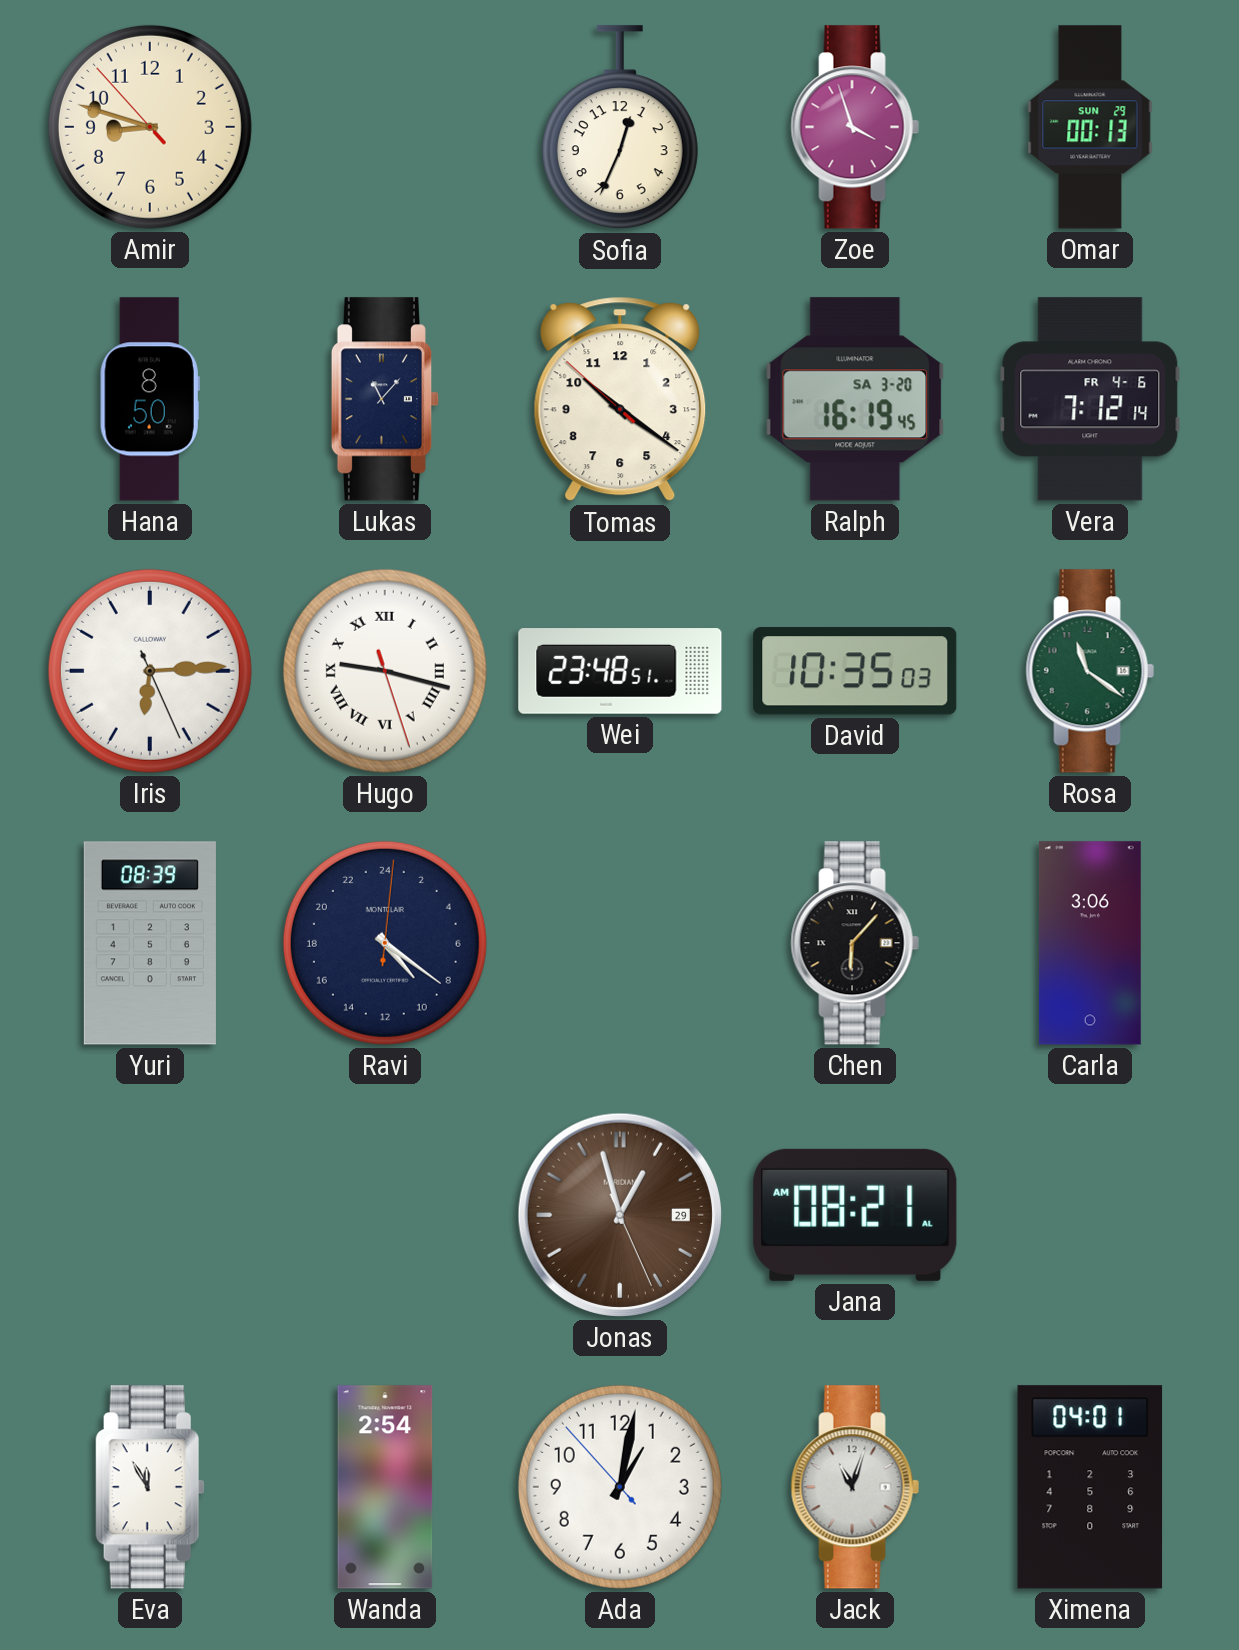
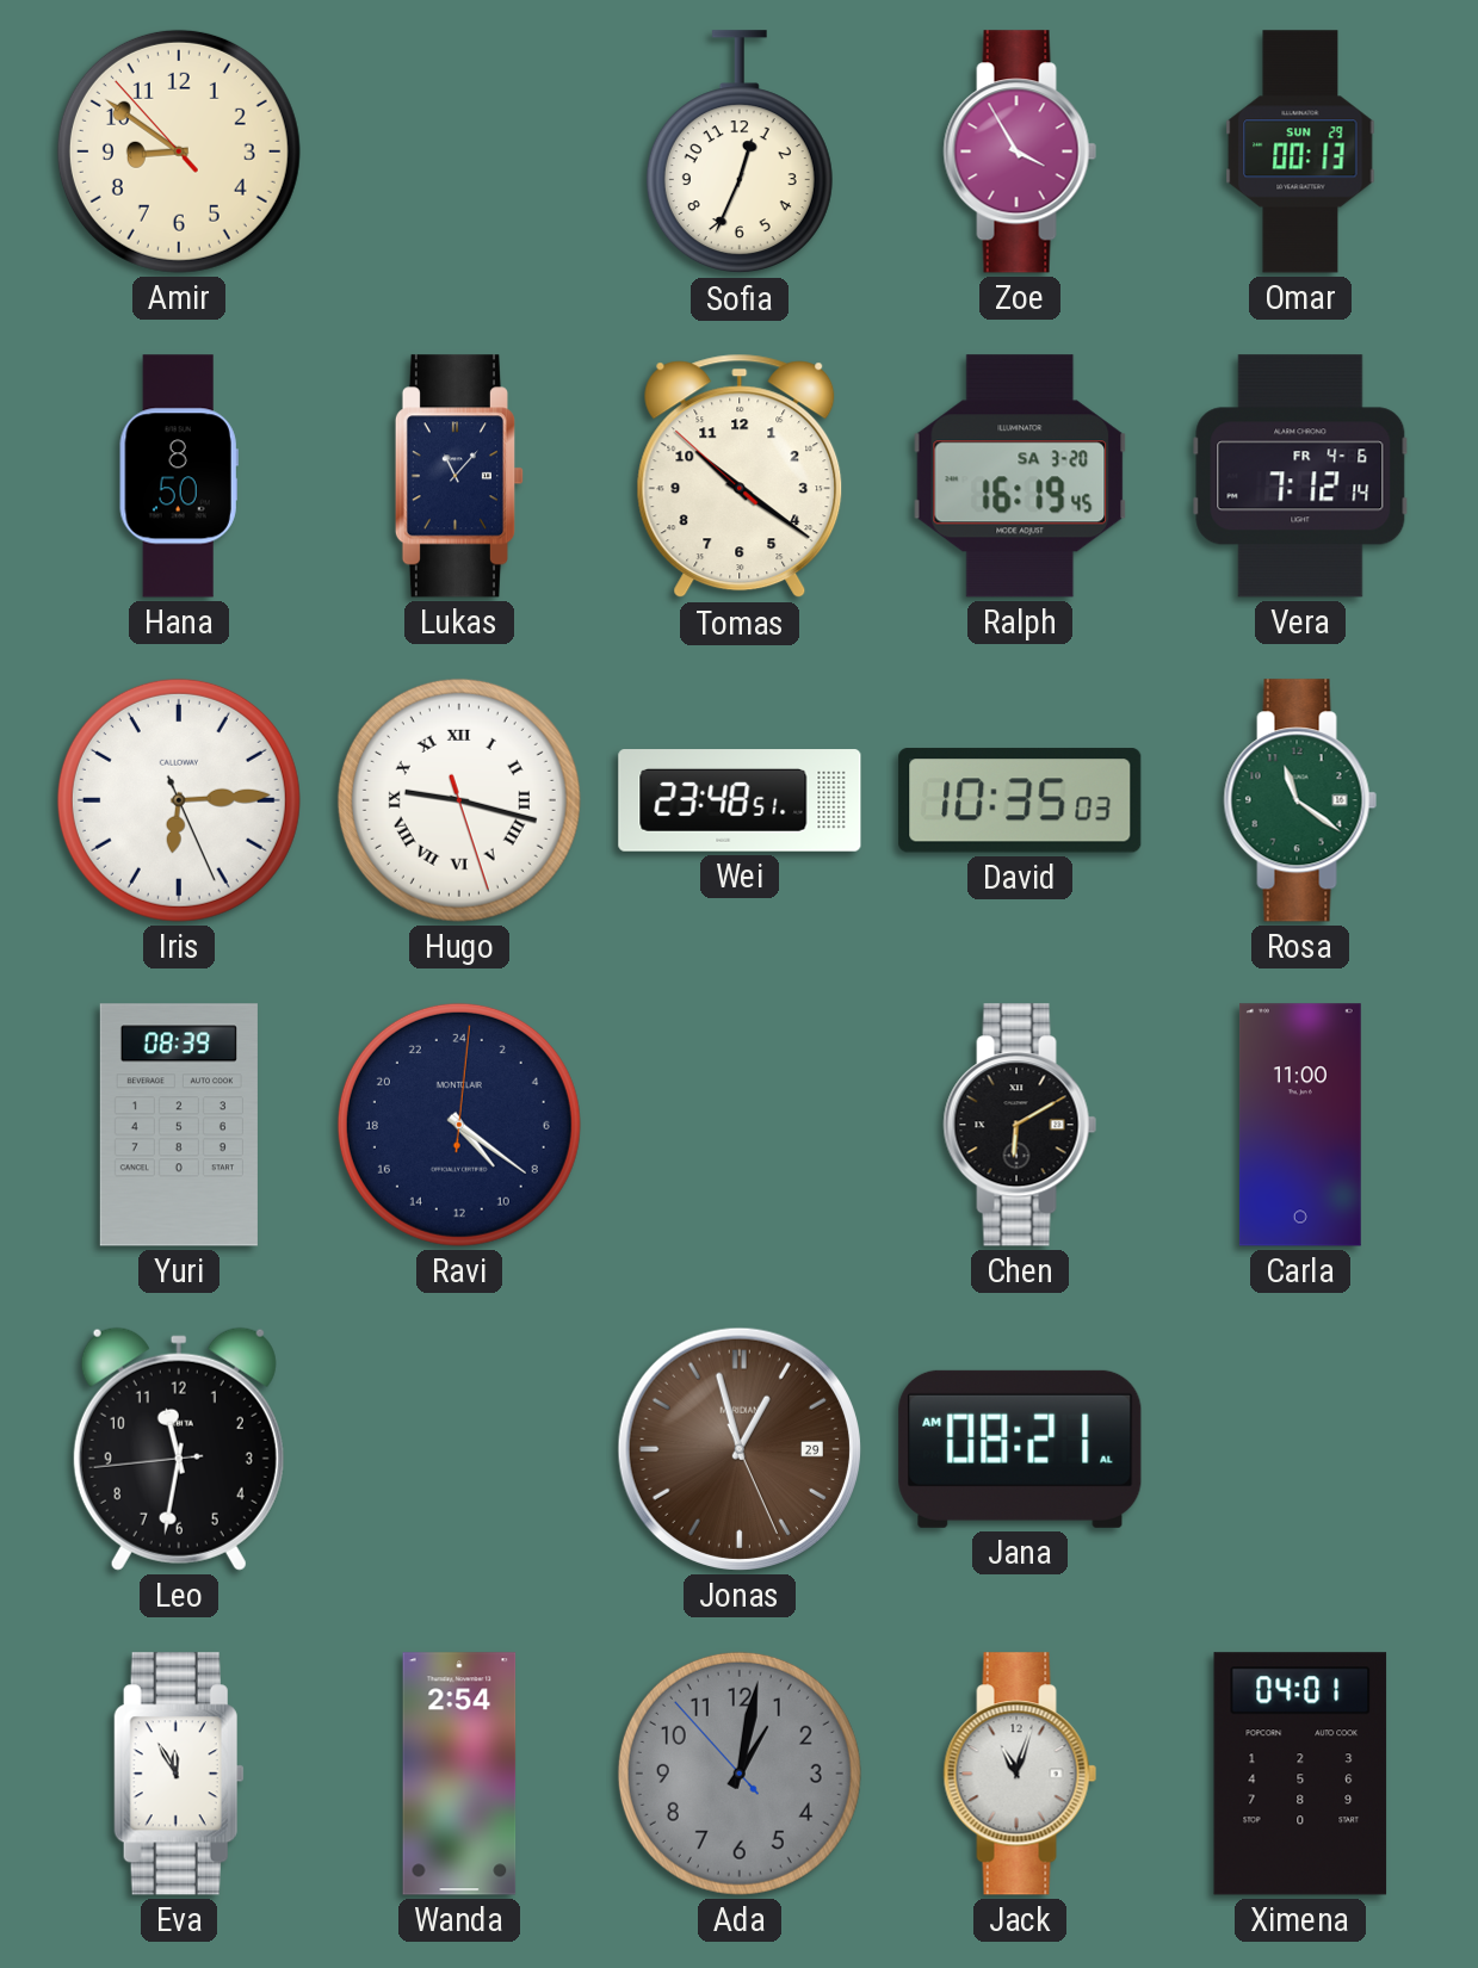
Amir: 8:47 -> 8:50 (179, 151)
Zoe: 3:57 -> 3:55 (1020, 151)
Chen: 6:07 -> 6:10 (1020, 1125)
Carla: 3:06 -> 11:00 (1300, 1125)
Leo: none -> 11:31 (179, 1449)
Ada dial: white -> grey (740, 1774)
